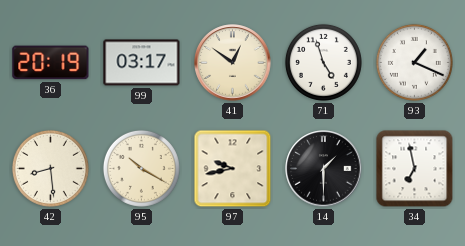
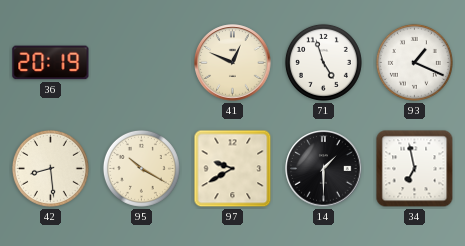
99: 03:17 -> none (142, 63)
41: 12:51 -> 12:49 (233, 63)
97: 9:43 -> 9:40 (233, 169)
